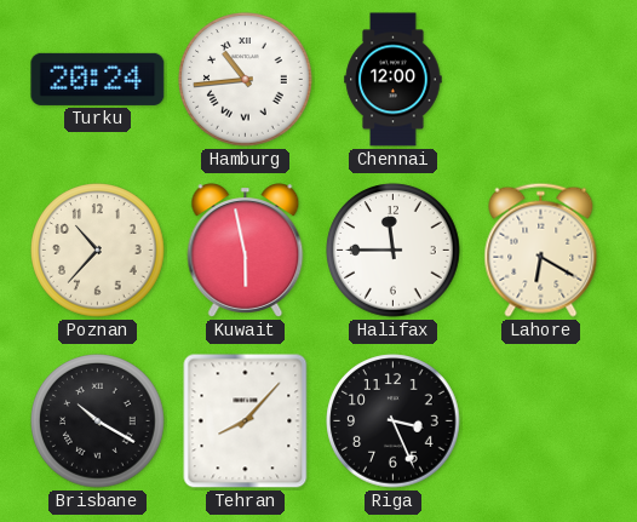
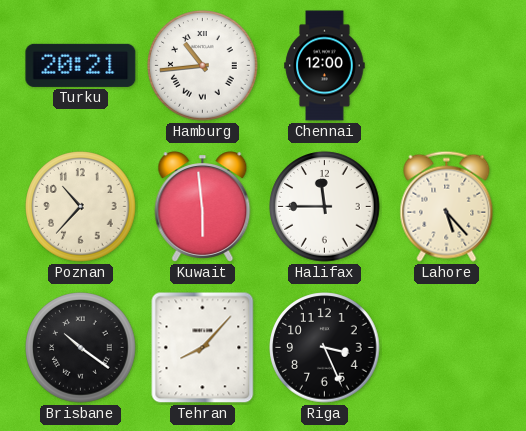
Turku: 20:24 -> 20:21 (81, 65)
Kuwait: 5:58 -> 5:59 (203, 207)
Lahore: 6:20 -> 5:23 (447, 206)
Brisbane: 10:20 -> 10:21 (81, 348)
